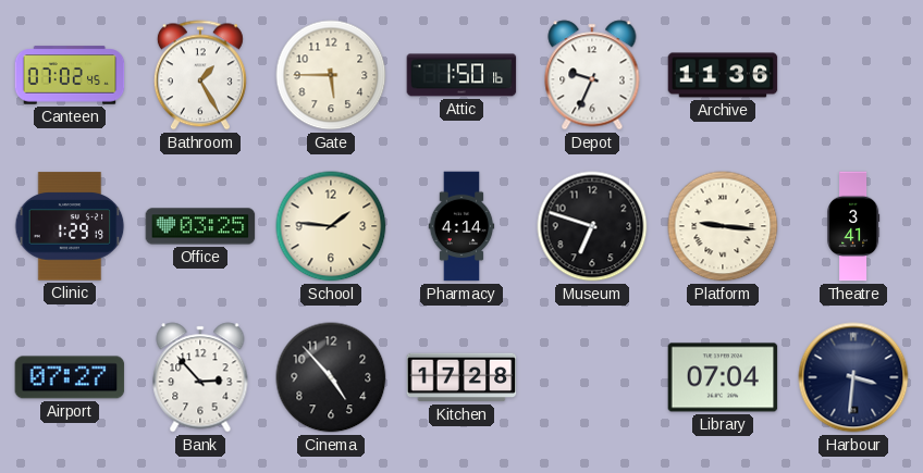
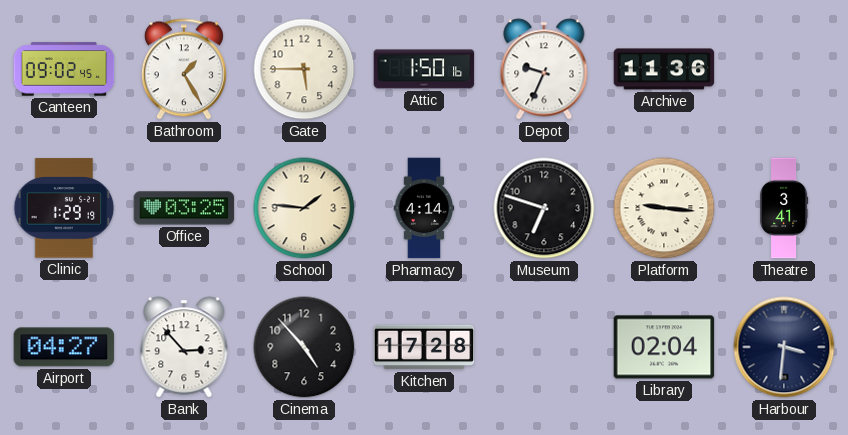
Canteen: 07:02 -> 09:02 (64, 69)
Airport: 07:27 -> 04:27 (64, 347)
Library: 07:04 -> 02:04 (664, 347)
